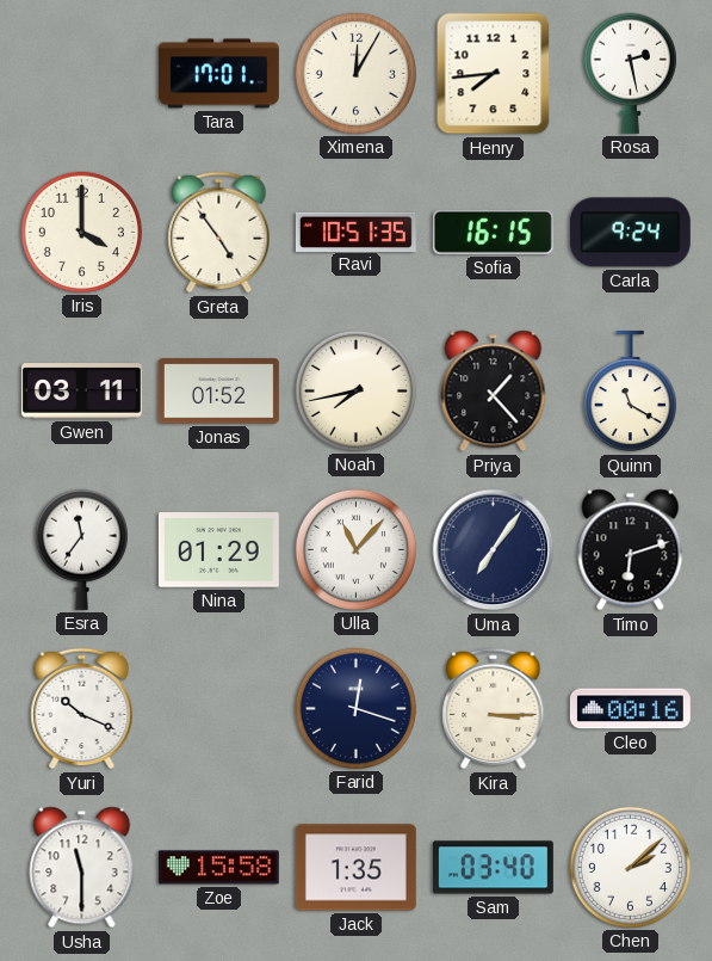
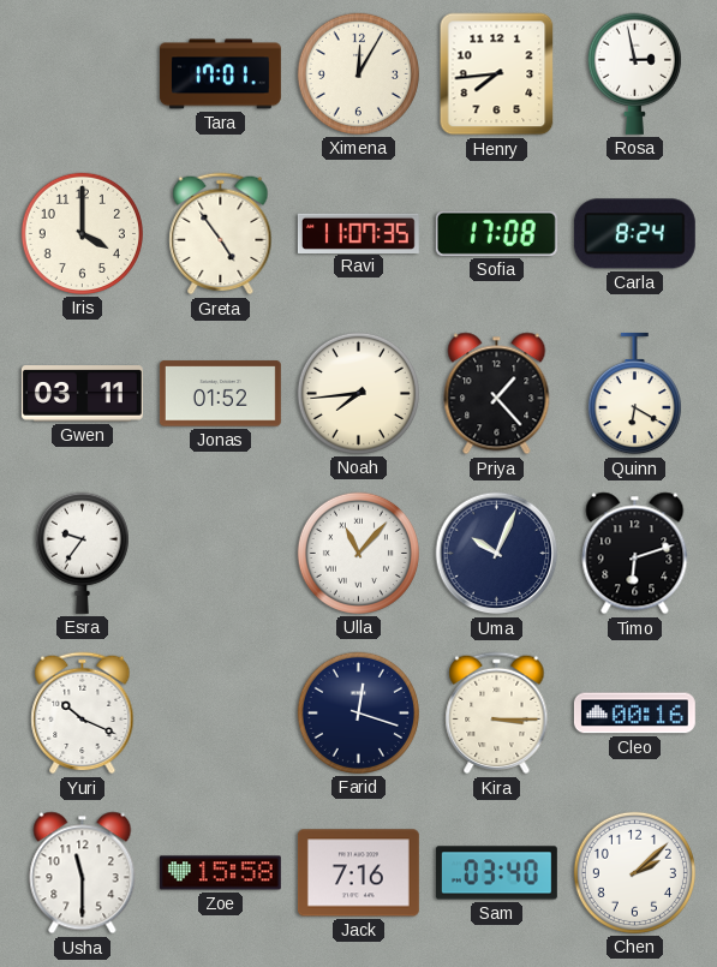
Rosa: 2:28 -> 2:58 (634, 73)
Ravi: 10:51 -> 11:07 (358, 233)
Sofia: 16:15 -> 17:08 (496, 233)
Carla: 9:24 -> 8:24 (634, 234)
Noah: 7:43 -> 7:44 (358, 393)
Quinn: 11:20 -> 6:20 (634, 394)
Esra: 11:36 -> 9:36 (82, 553)
Nina: 01:29 -> none (218, 550)
Uma: 7:06 -> 10:04 (497, 554)
Jack: 1:35 -> 7:16 (358, 873)
